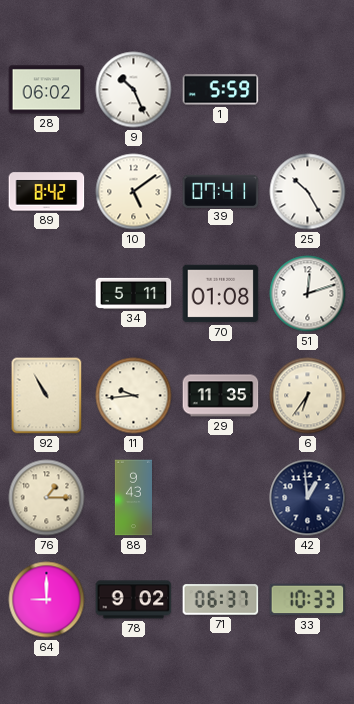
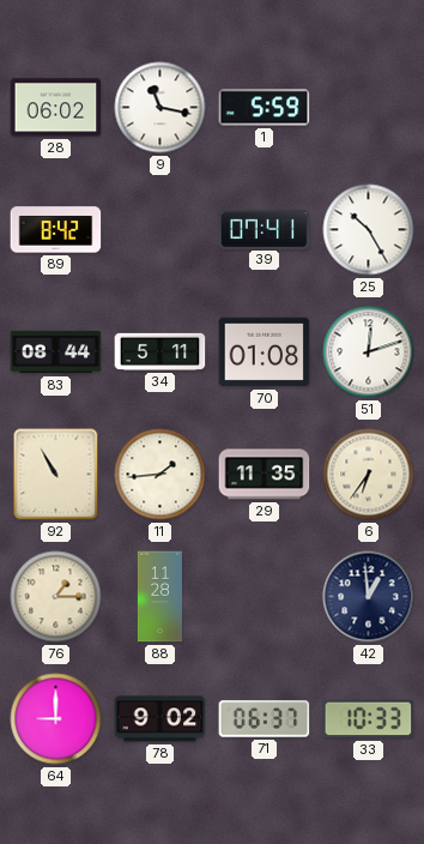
9: 10:26 -> 11:17 (160, 108)
10: 5:09 -> none (134, 192)
83: none -> 08:44 (56, 352)
11: 9:44 -> 1:44 (160, 475)
88: 9:43 -> 11:28 (159, 597)
